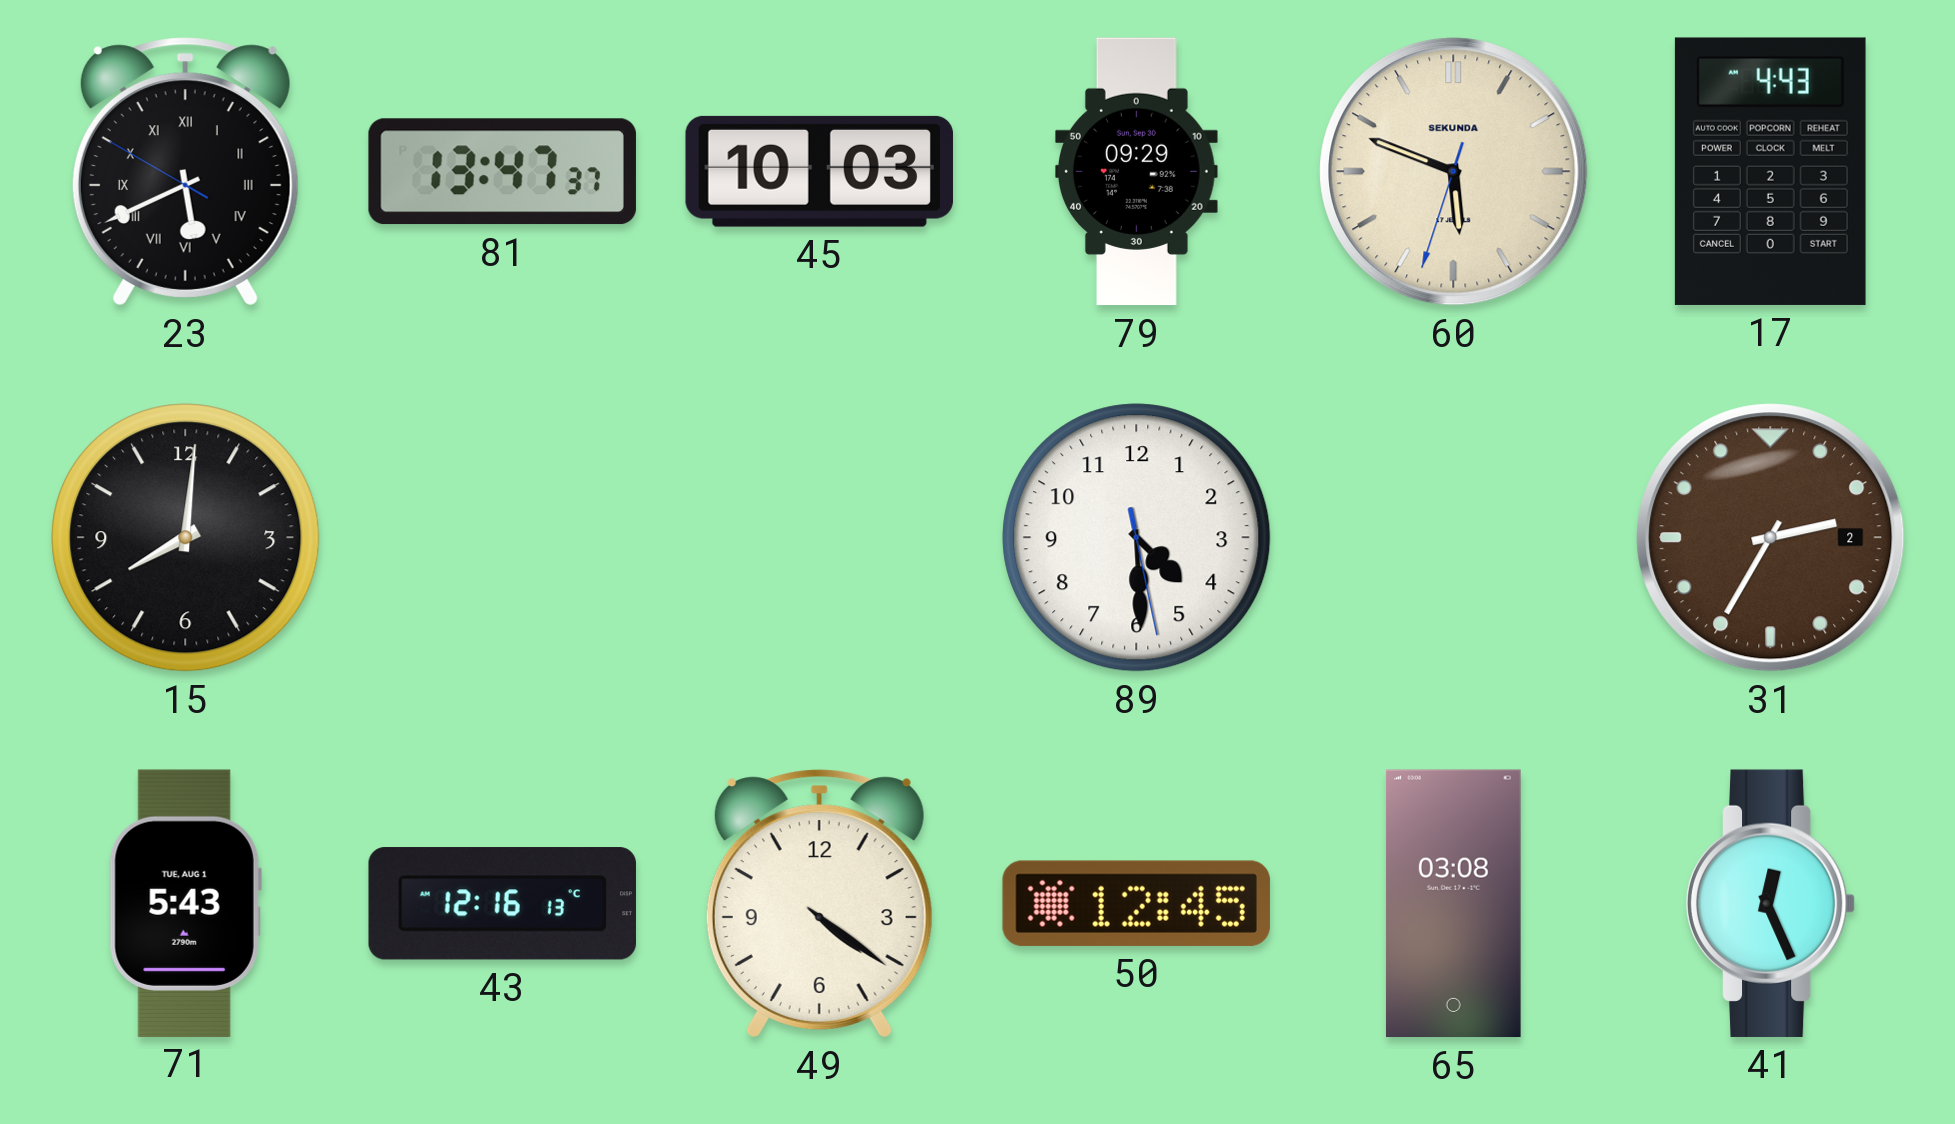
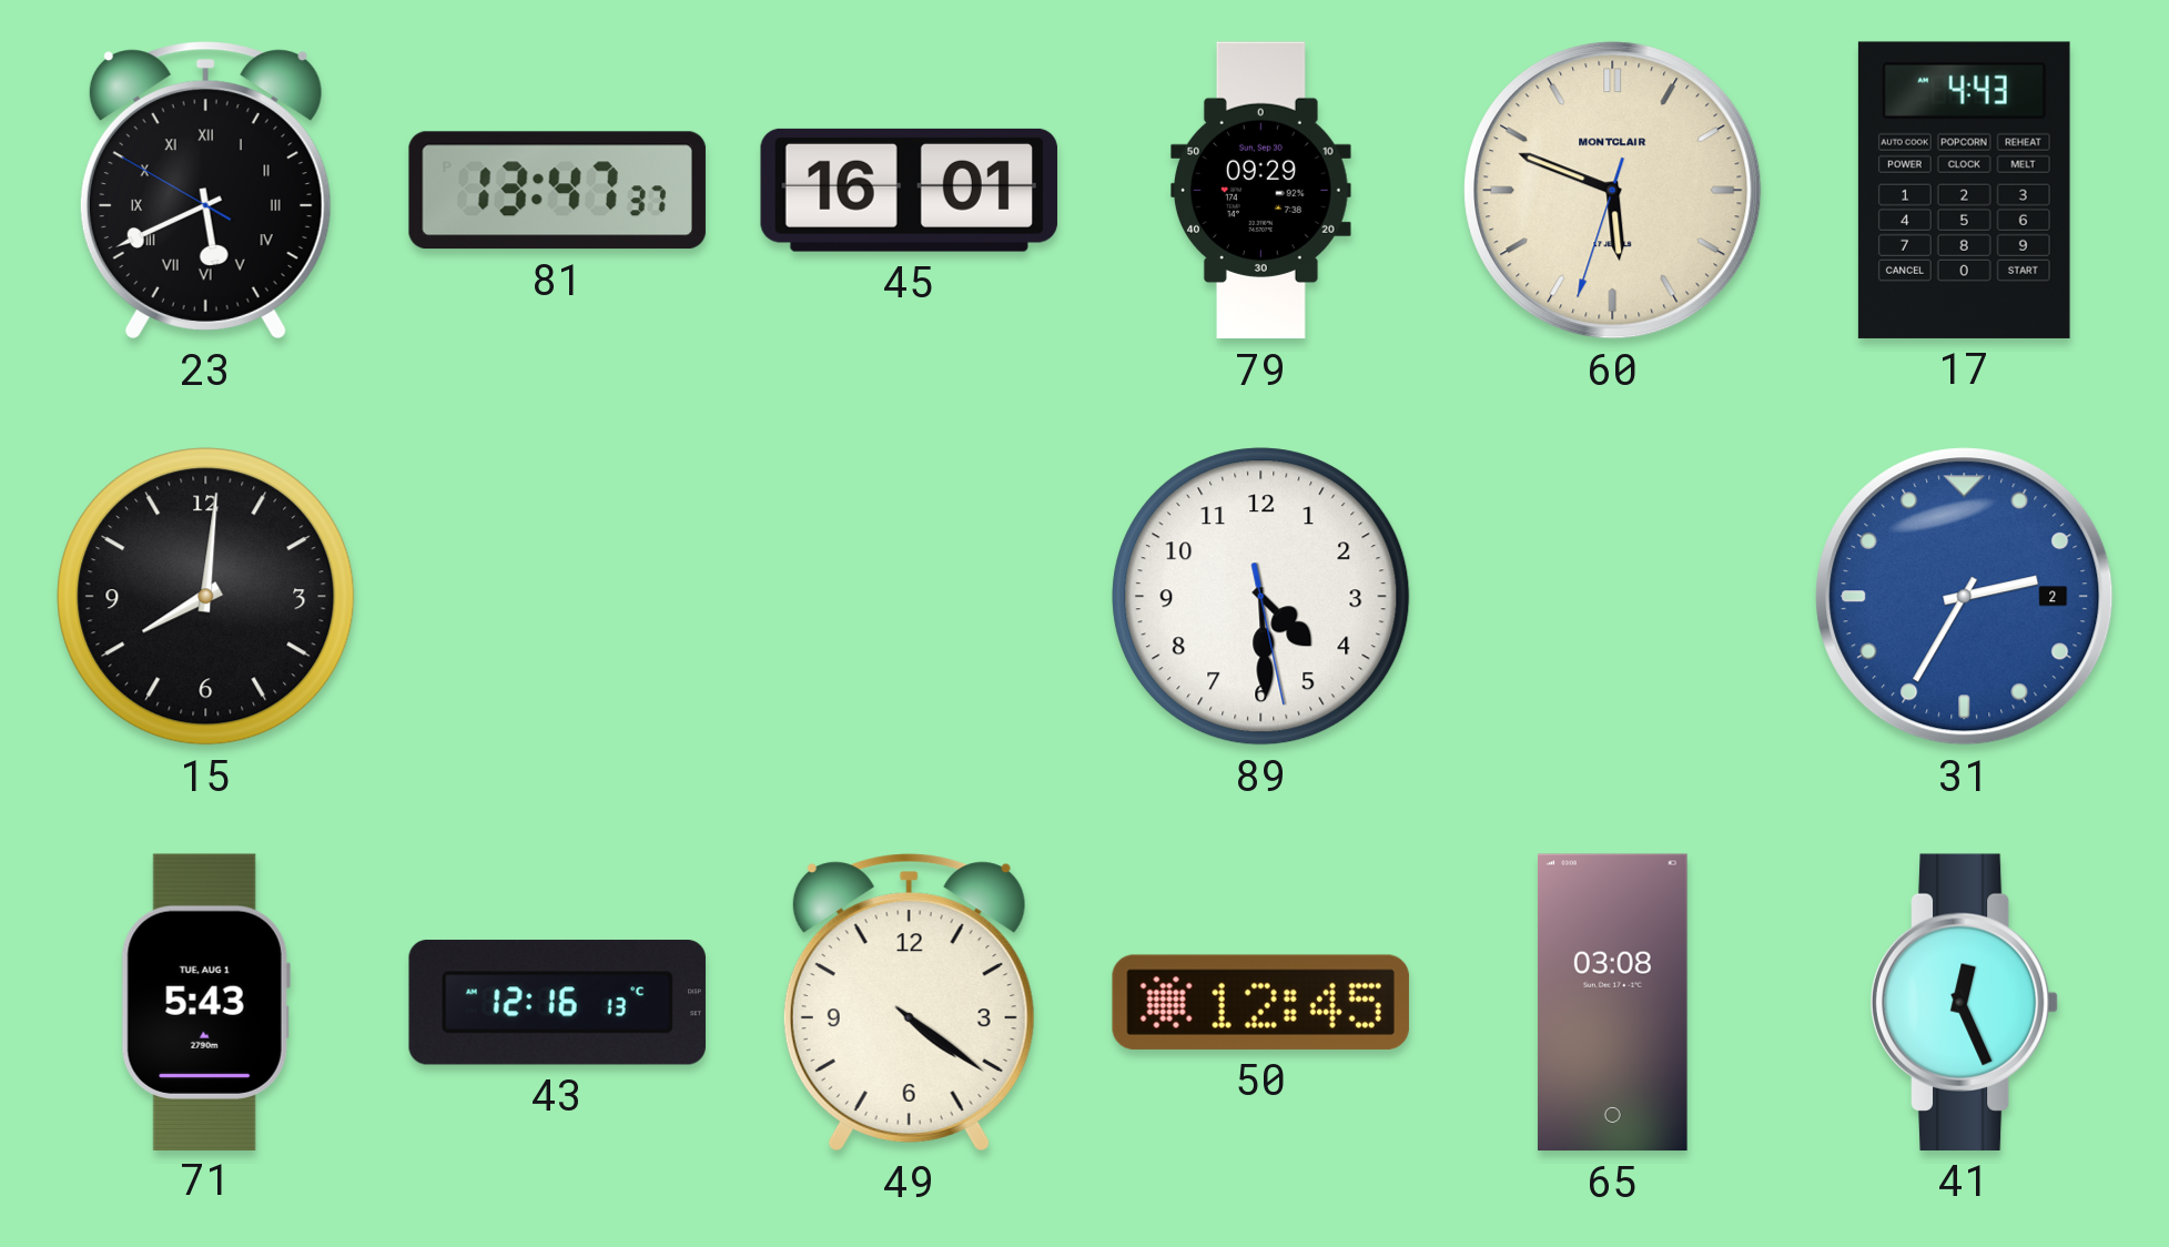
45: 10:03 -> 16:01 (909, 190)
60 brand: SEKUNDA -> MONTCLAIR (1613, 191)
31 dial: brown -> blue (1965, 597)
